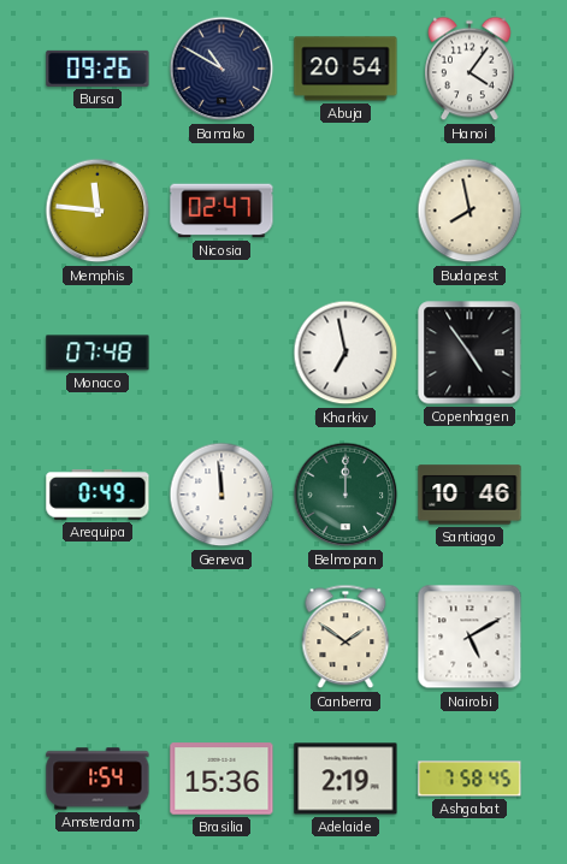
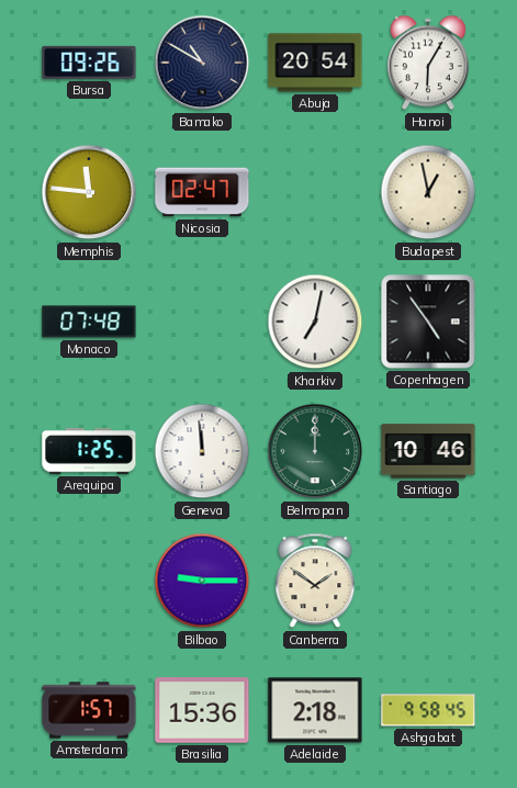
Hanoi: 4:06 -> 6:05 (429, 63)
Budapest: 7:58 -> 12:58 (428, 192)
Kharkiv: 6:58 -> 7:02 (315, 322)
Arequipa: 0:49 -> 1:25 (89, 451)
Bilbao: none -> 9:15 (202, 581)
Nairobi: 5:10 -> none (469, 637)
Amsterdam: 1:54 -> 1:57 (89, 710)
Adelaide: 2:19 -> 2:18 (315, 710)
Ashgabat: 7:58 -> 9:58 (428, 710)
